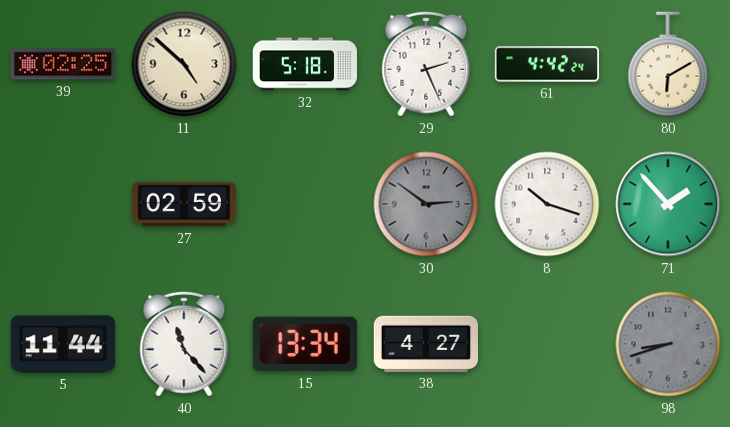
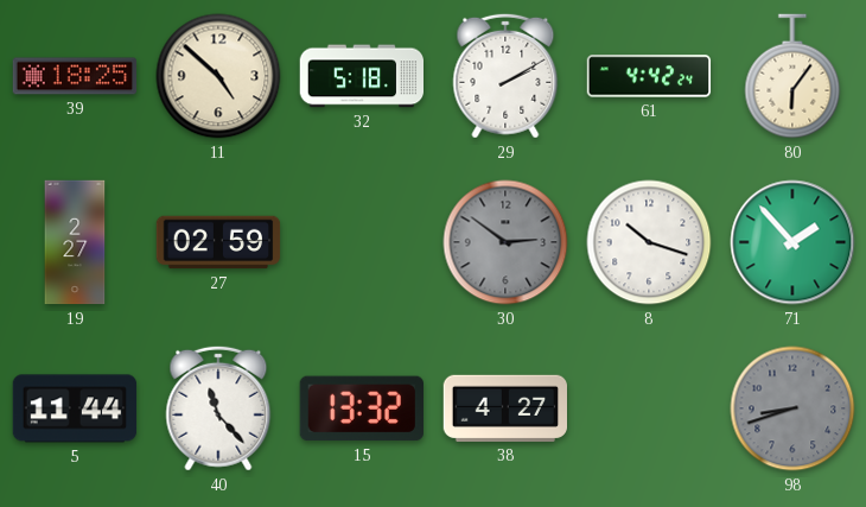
39: 02:25 -> 18:25 (75, 76)
29: 2:26 -> 2:10 (505, 76)
80: 6:10 -> 6:06 (792, 76)
19: none -> 2:27 (75, 242)
15: 13:34 -> 13:32 (362, 408)
